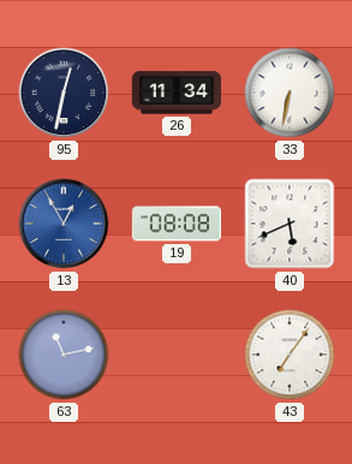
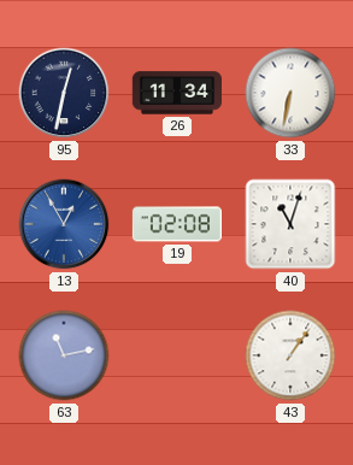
19: 08:08 -> 02:08 (176, 224)
40: 5:41 -> 11:03 (290, 224)
43: 7:06 -> 1:06 (290, 355)
